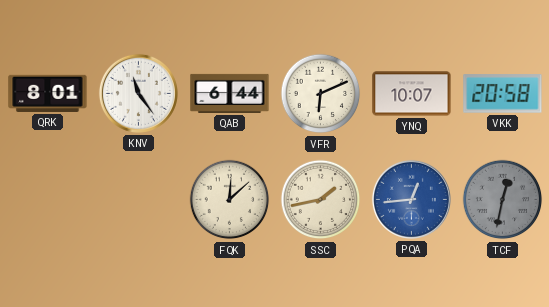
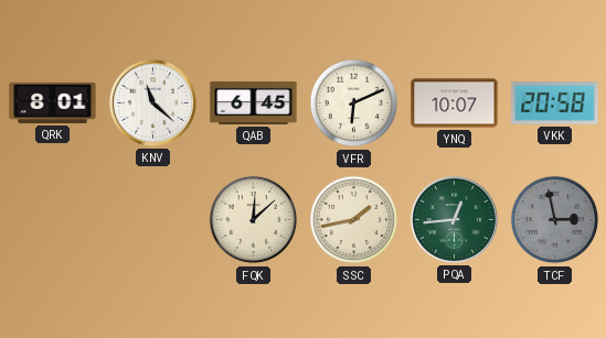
KNV: 11:24 -> 11:22 (152, 102)
QAB: 6:44 -> 6:45 (254, 102)
PQA dial: blue -> green (454, 219)
TCF: 12:32 -> 2:58 (555, 220)
